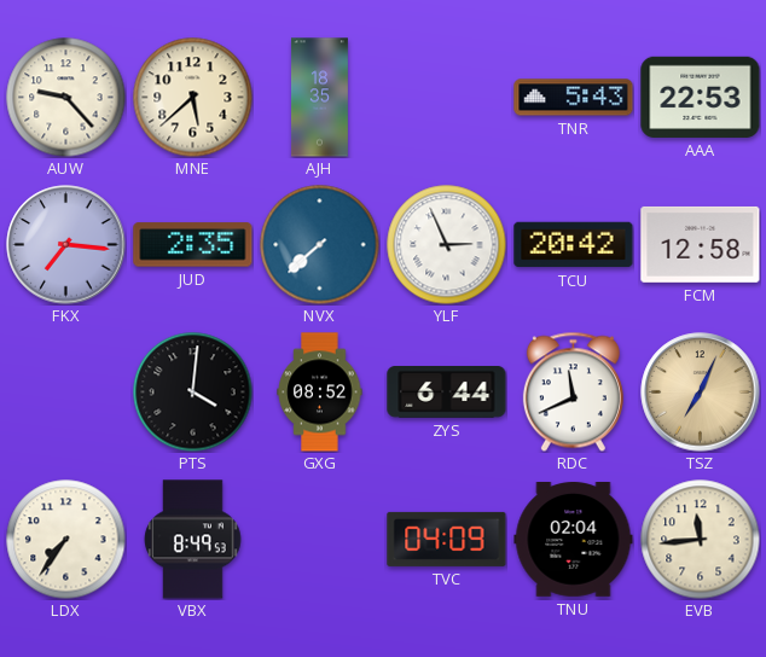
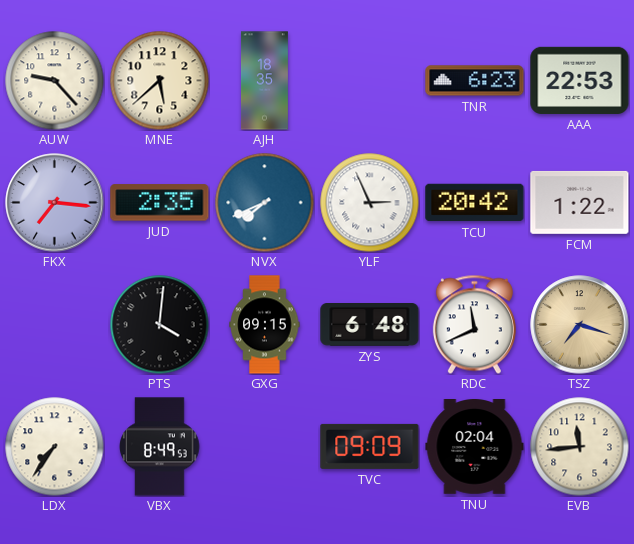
TNR: 5:43 -> 6:23 (475, 81)
NVX: 7:38 -> 7:41 (265, 203)
FCM: 12:58 -> 1:22 (580, 202)
GXG: 08:52 -> 09:15 (265, 325)
ZYS: 6:44 -> 6:48 (370, 325)
TSZ: 7:04 -> 7:18 (580, 325)
TVC: 04:09 -> 09:09 (370, 446)
